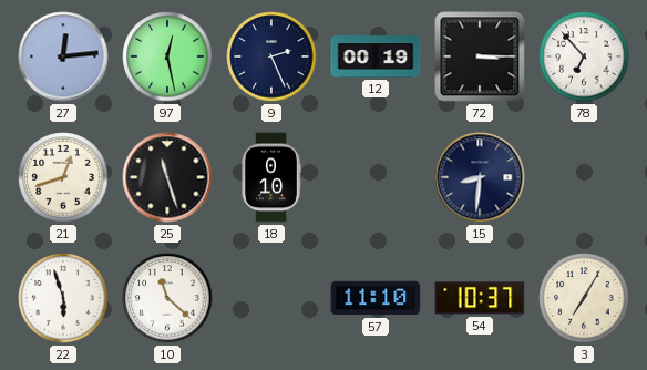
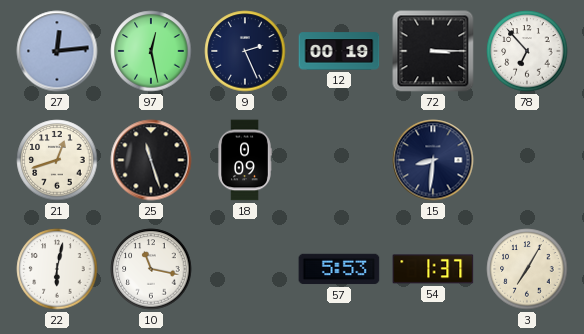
18: 0:10 -> 0:09 (245, 160)
22: 5:57 -> 6:02 (57, 269)
10: 11:22 -> 11:17 (151, 269)
57: 11:10 -> 5:53 (339, 269)
54: 10:37 -> 1:37 (433, 269)
